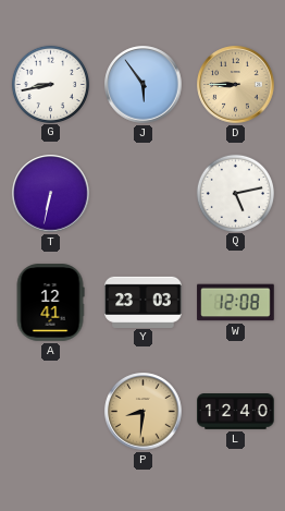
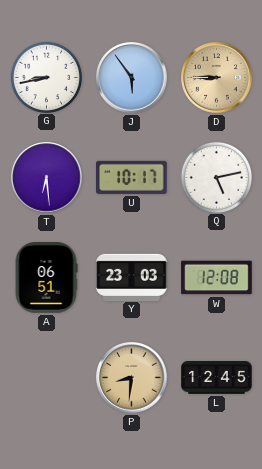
T: 6:32 -> 6:29 (47, 178)
U: none -> 10:17 (132, 177)
A: 12:41 -> 06:51 (46, 278)
L: 12:40 -> 12:45 (217, 378)
